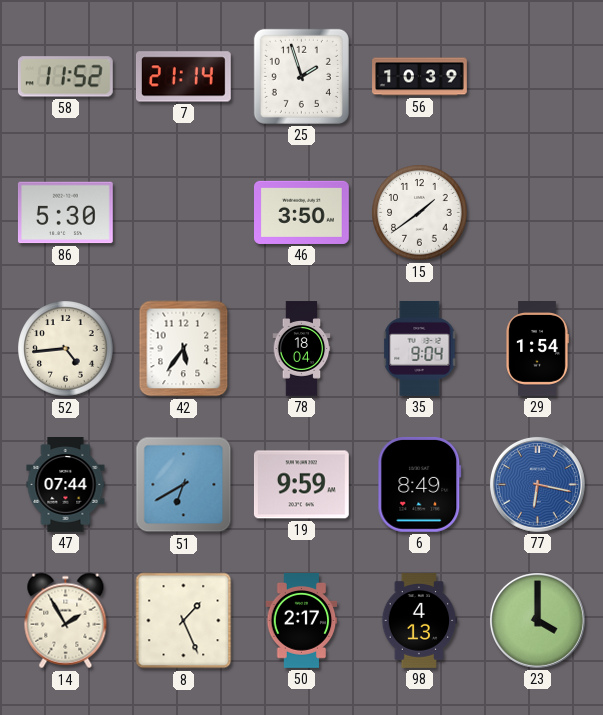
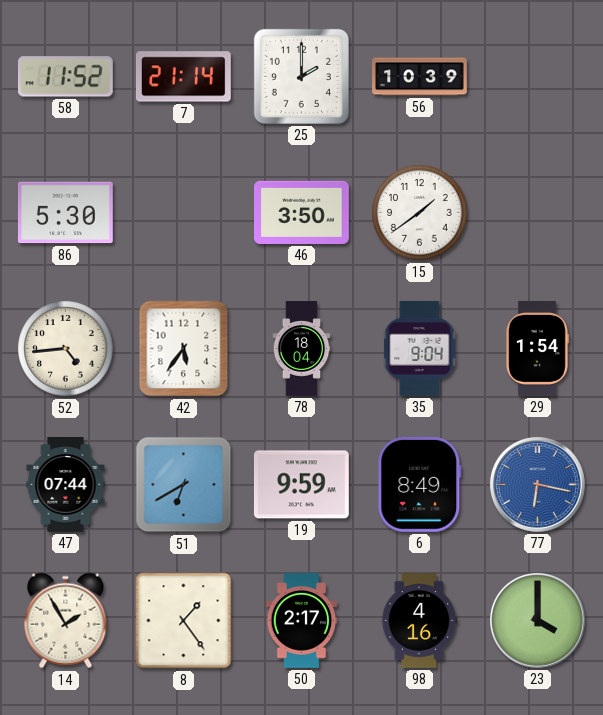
25: 1:57 -> 2:00 (301, 76)
8: 1:26 -> 1:24 (184, 621)
98: 4:13 -> 4:16 (419, 621)
